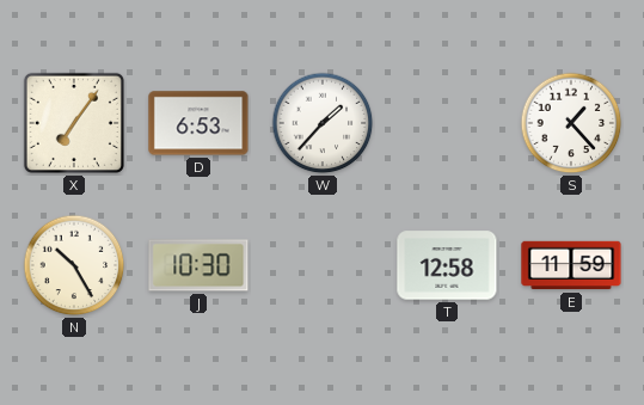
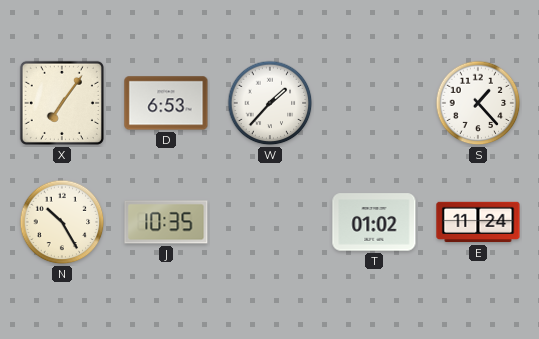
J: 10:30 -> 10:35 (166, 222)
T: 12:58 -> 01:02 (374, 222)
E: 11:59 -> 11:24 (478, 222)
